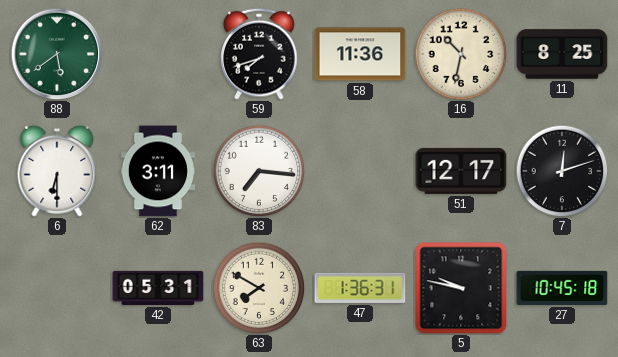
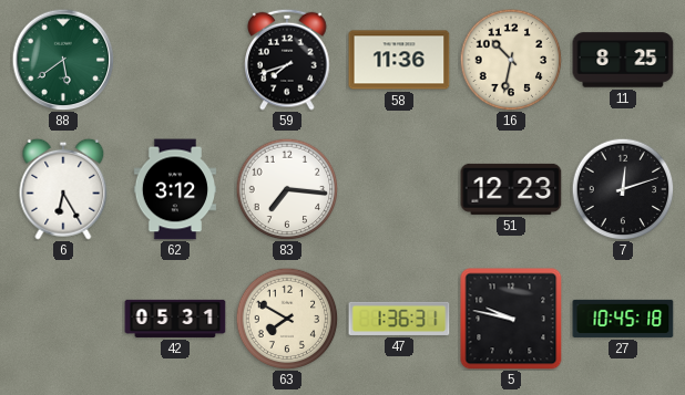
6: 6:30 -> 6:25 (63, 189)
62: 3:11 -> 3:12 (174, 189)
51: 12:17 -> 12:23 (511, 189)
